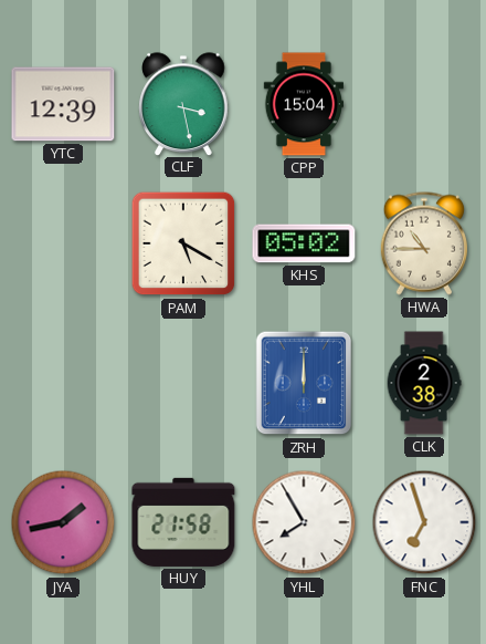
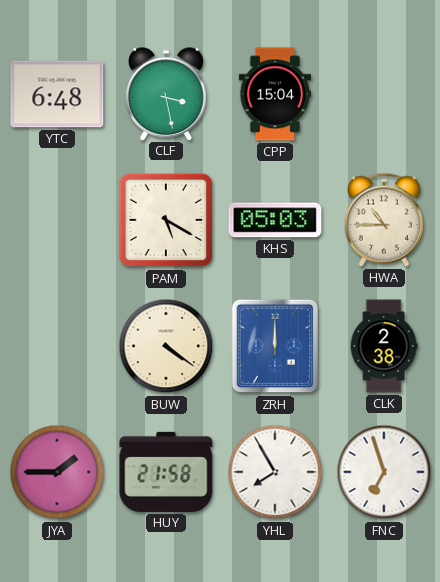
YTC: 12:39 -> 6:48 (57, 94)
KHS: 05:02 -> 05:03 (275, 220)
BUW: none -> 4:21 (166, 346)
JYA: 1:43 -> 1:45 (57, 472)
